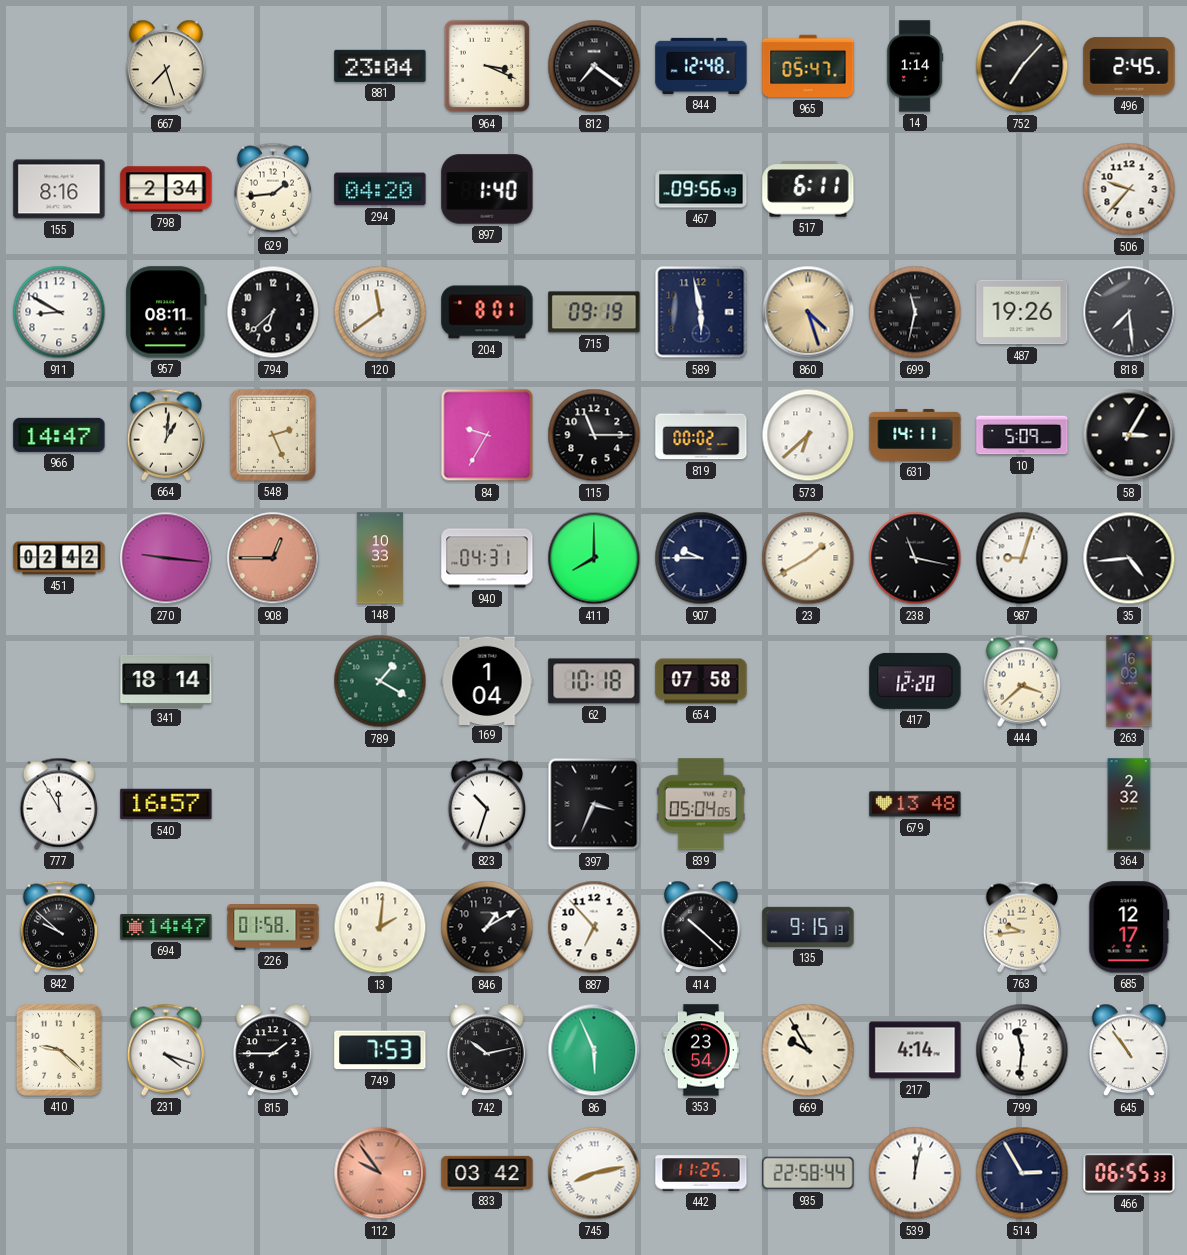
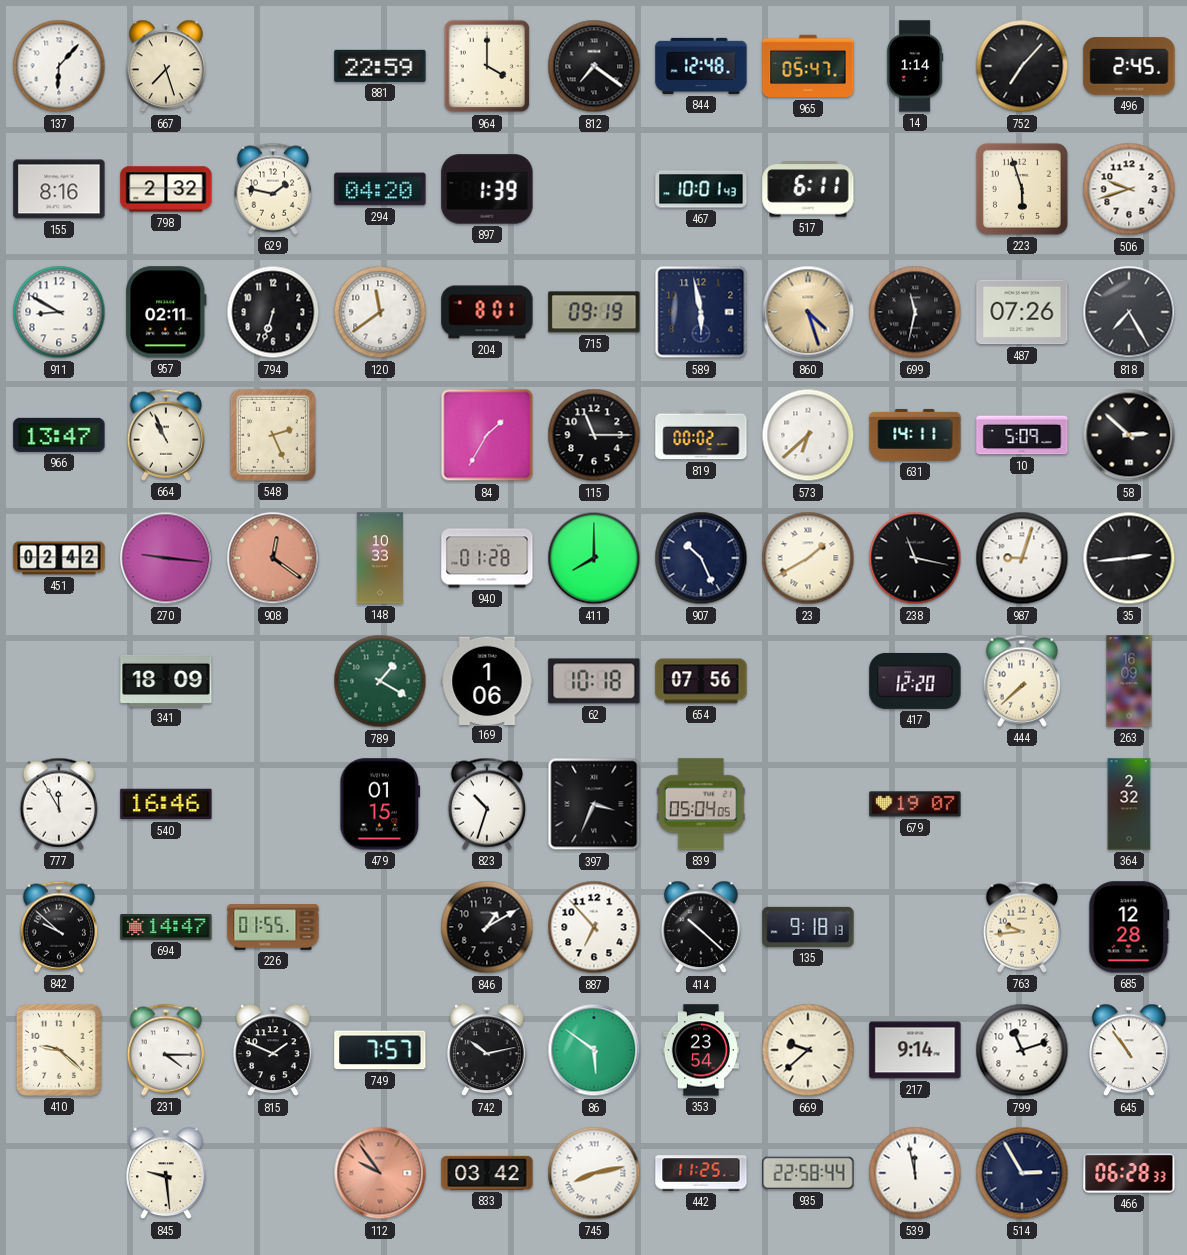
137: none -> 6:07 (59, 66)
881: 23:04 -> 22:59 (380, 66)
964: 3:19 -> 4:00 (487, 66)
798: 2:34 -> 2:32 (166, 189)
629: 1:44 -> 1:47 (272, 189)
897: 1:40 -> 1:39 (487, 189)
467: 09:56 -> 10:01 (701, 189)
223: none -> 5:57 (1022, 189)
506: 9:37 -> 9:42 (1129, 189)
957: 08:11 -> 02:11 (166, 312)
794: 6:38 -> 6:33 (273, 312)
487: 19:26 -> 07:26 (1022, 312)
818: 7:29 -> 7:25 (1129, 312)
966: 14:47 -> 13:47 (59, 435)
664: 1:01 -> 10:56 (165, 435)
84: 9:35 -> 1:35 (487, 435)
58: 3:05 -> 2:52 (1129, 435)
908: 12:45 -> 12:21 (273, 558)
940: 04:31 -> 01:28 (487, 558)
907: 9:45 -> 10:26 (701, 558)
35: 4:44 -> 2:44 (1129, 558)
341: 18:14 -> 18:09 (166, 681)
169: 1:04 -> 1:06 (487, 680)
654: 07:58 -> 07:56 (701, 681)
444: 3:38 -> 7:38 (1021, 681)
540: 16:57 -> 16:46 (166, 804)
479: none -> 01:15 (380, 804)
679: 13:48 -> 19:07 (915, 804)
226: 01:58 -> 01:55 (273, 927)
13: 2:01 -> none (380, 927)
135: 9:15 -> 9:18 (808, 927)
685: 12:17 -> 12:28 (1129, 927)
231: 4:18 -> 4:15 (165, 1050)
815: 1:45 -> 1:49 (274, 1050)
749: 7:53 -> 7:57 (380, 1050)
86: 5:56 -> 5:51 (594, 1050)
669: 9:55 -> 9:38 (808, 1050)
217: 4:14 -> 9:14 (915, 1050)
799: 11:31 -> 11:12 (1022, 1050)
845: none -> 9:29 (167, 1173)
539: 12:02 -> 11:58 (915, 1173)
466: 06:55 -> 06:28 (1129, 1173)
